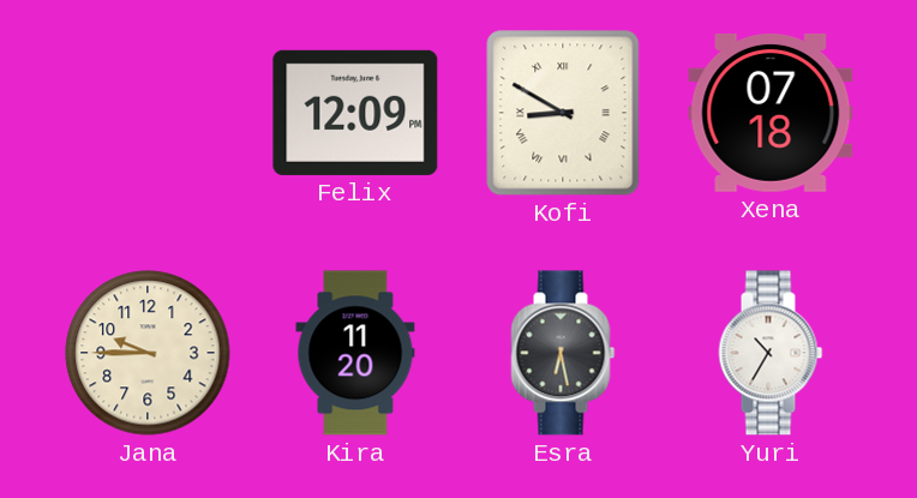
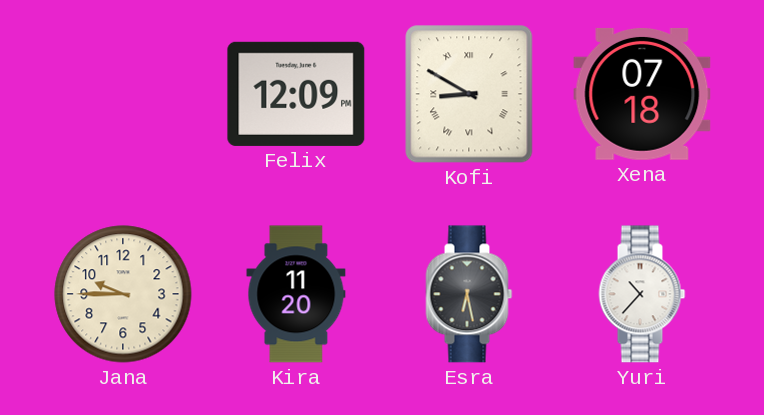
Yuri: 10:35 -> 10:37 (642, 294)
